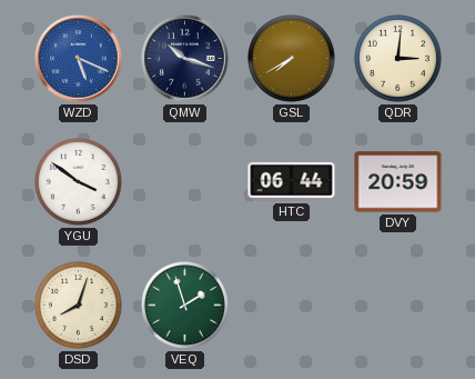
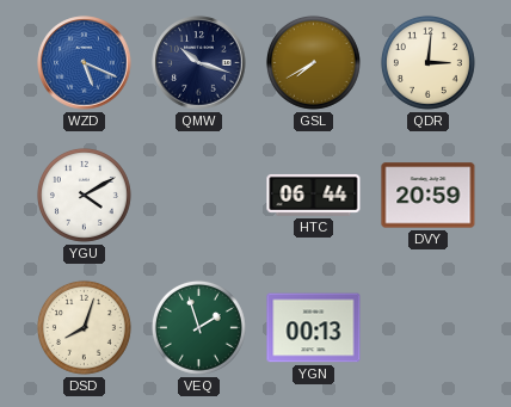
YGU: 3:51 -> 4:10 (84, 195)
YGN: none -> 00:13 (314, 328)
